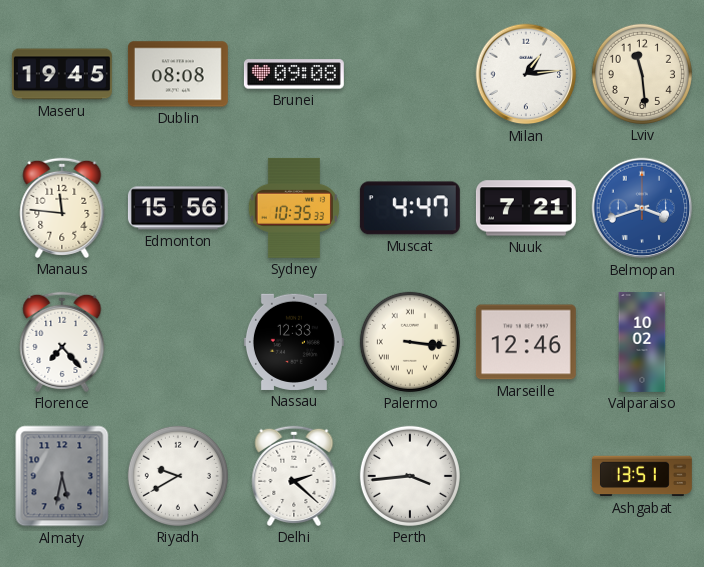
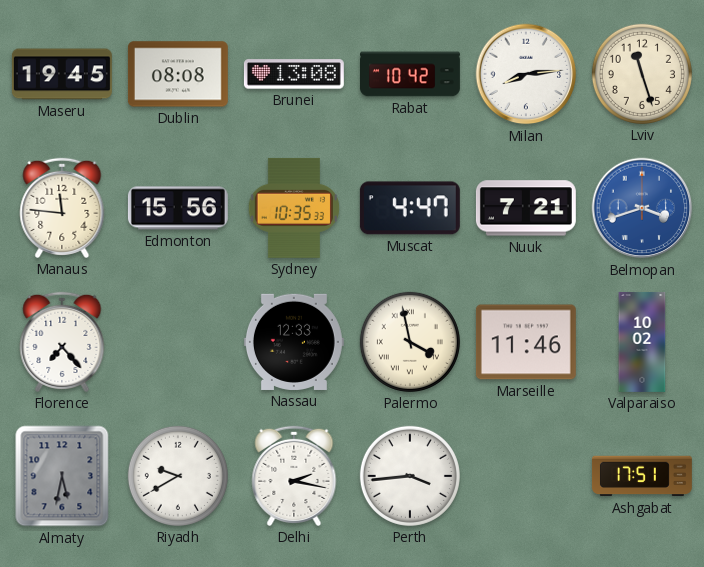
Brunei: 09:08 -> 13:08 (294, 74)
Rabat: none -> 10:42 (411, 74)
Milan: 1:14 -> 8:14 (526, 74)
Lviv: 11:29 -> 11:27 (642, 74)
Palermo: 3:16 -> 3:58 (410, 342)
Marseille: 12:46 -> 11:46 (526, 342)
Delhi: 2:22 -> 2:17 (294, 476)
Ashgabat: 13:51 -> 17:51 (642, 476)
